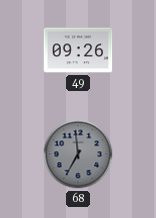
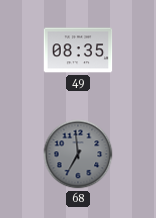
49: 09:26 -> 08:35 (78, 50)
